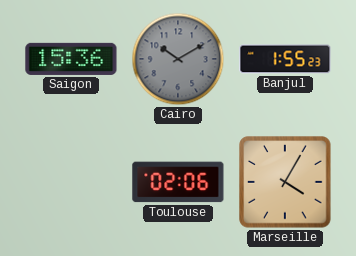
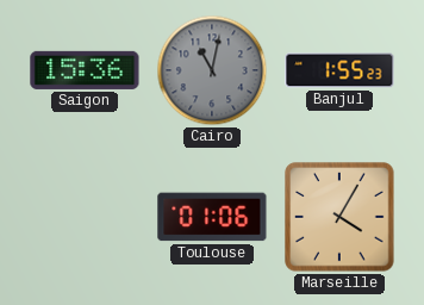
Cairo: 10:10 -> 11:02 (212, 70)
Toulouse: 02:06 -> 01:06 (212, 217)
